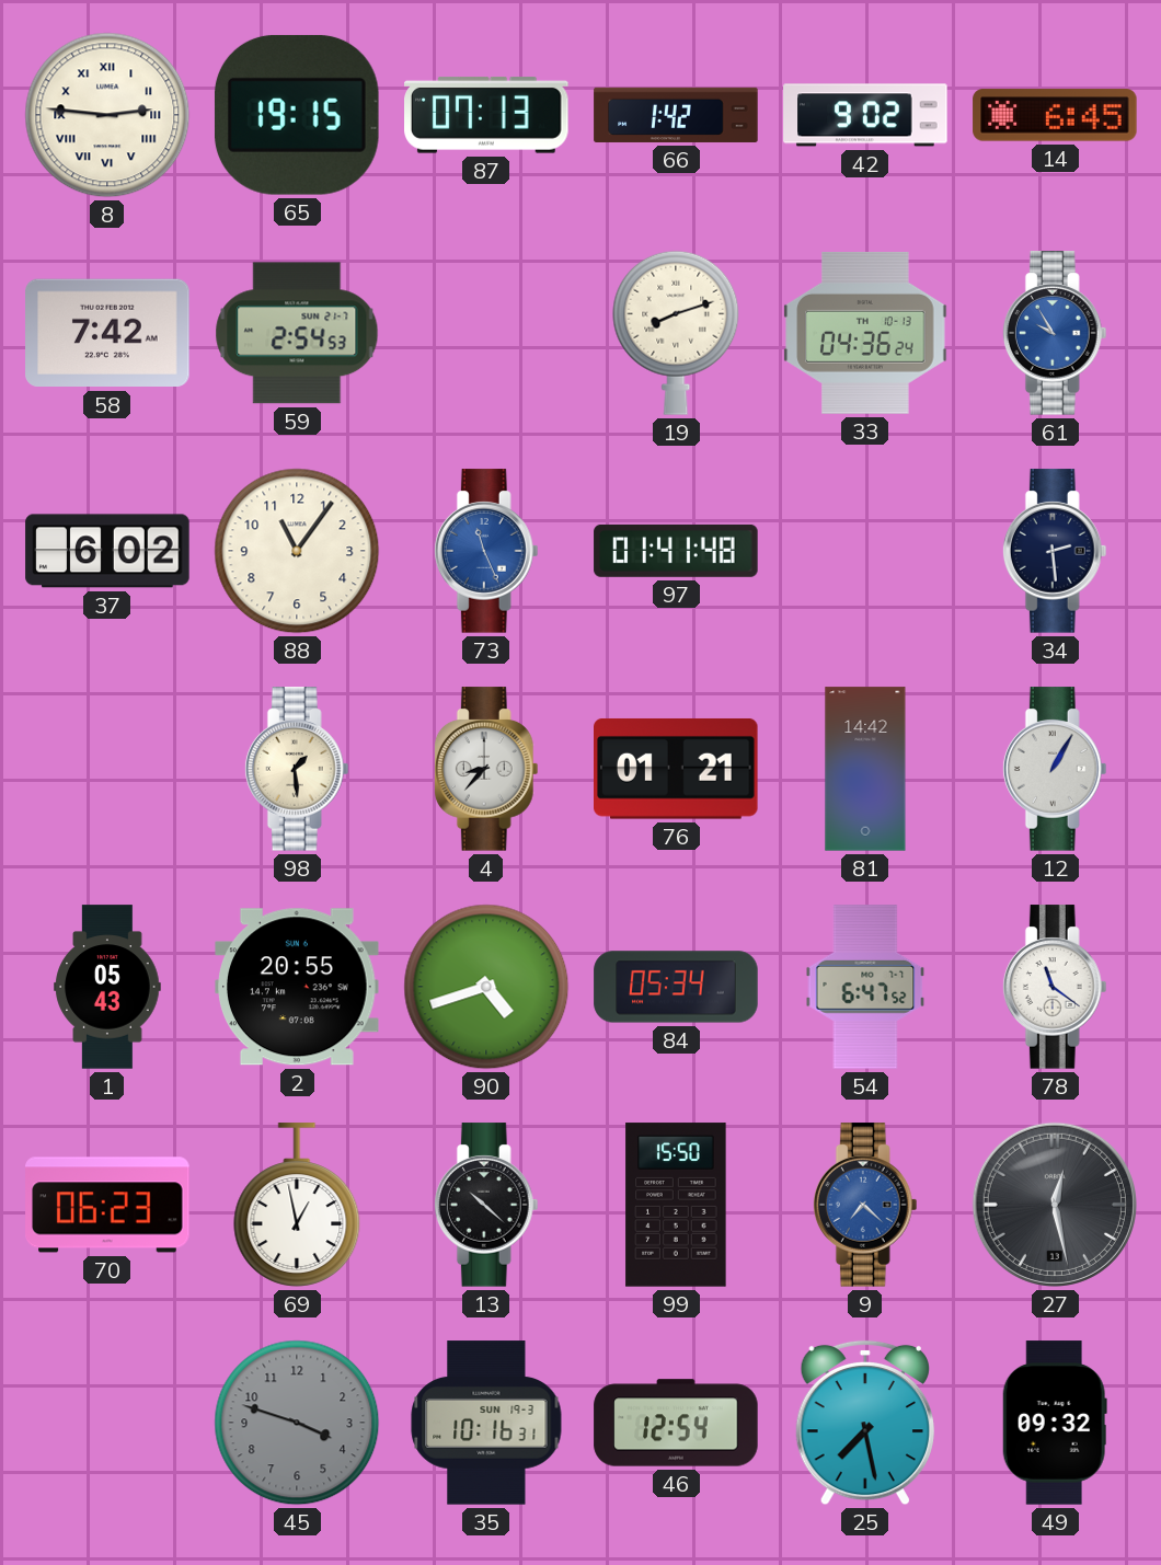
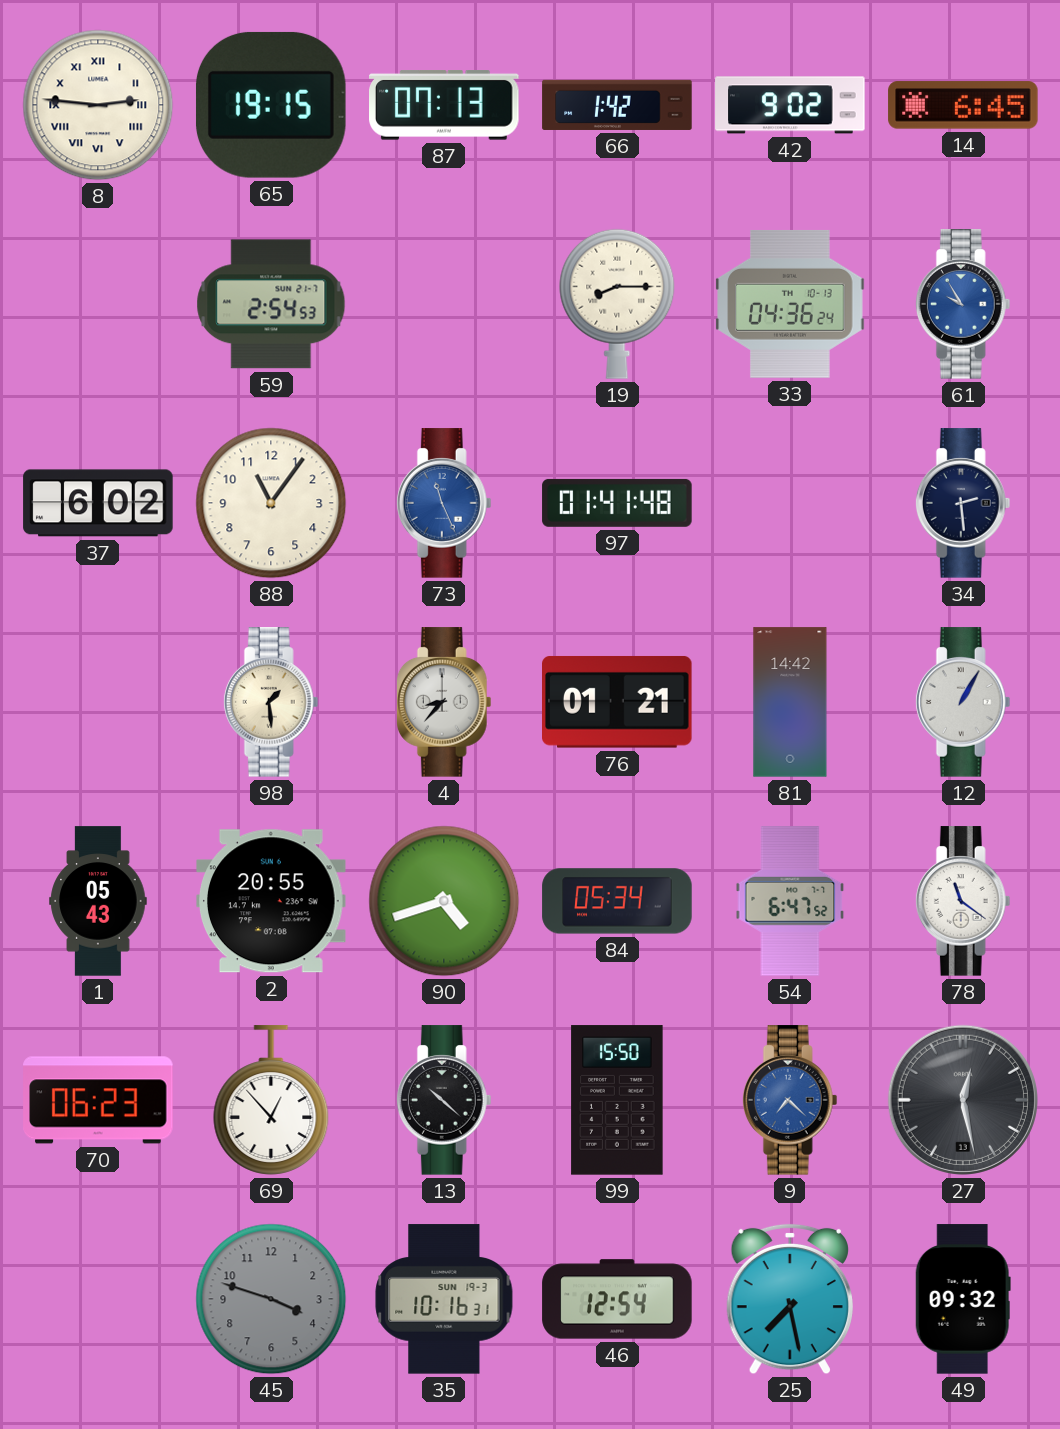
58: 7:42 -> none (107, 333)
19: 8:12 -> 8:15 (617, 304)
69: 12:58 -> 12:53 (271, 1100)
